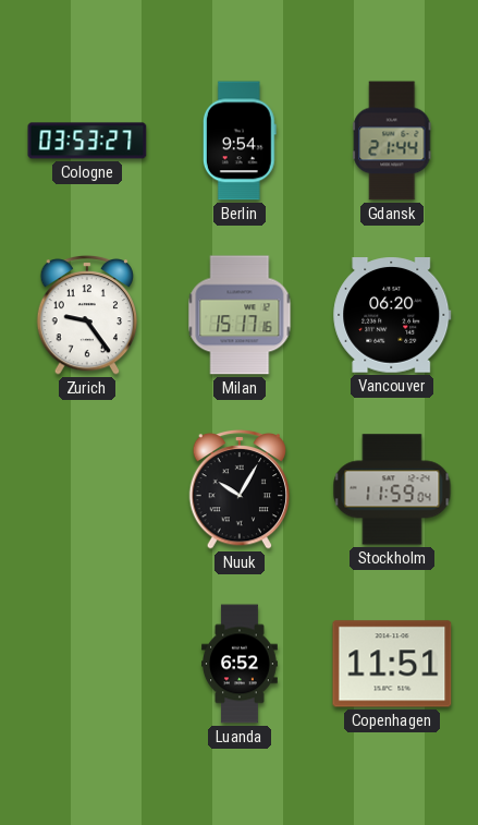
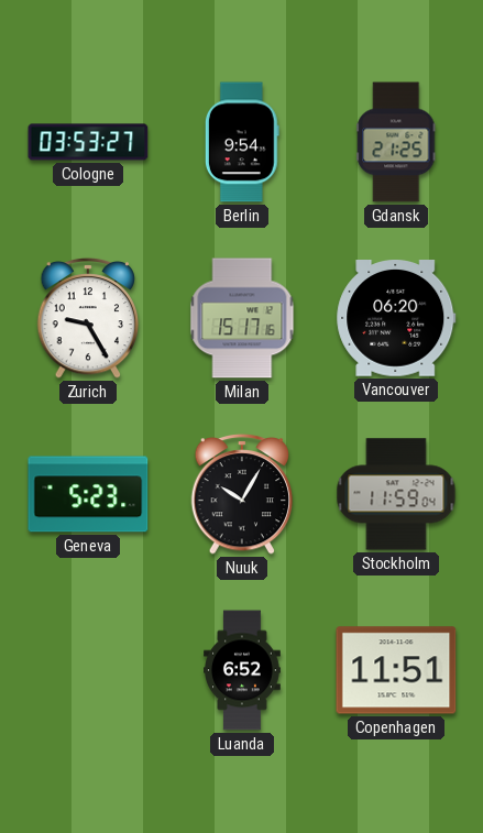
Gdansk: 21:44 -> 21:25 (396, 142)
Zurich: 9:24 -> 9:25 (88, 318)
Geneva: none -> 5:23 (88, 494)
